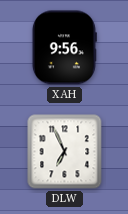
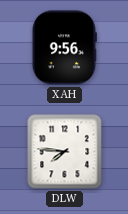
DLW: 6:56 -> 7:46 (65, 152)
